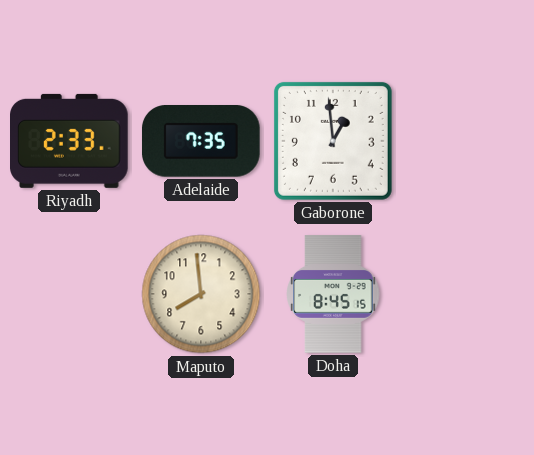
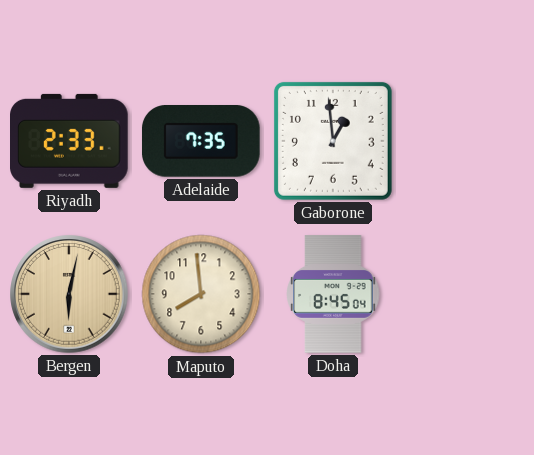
Bergen: none -> 6:02 (69, 294)
Doha: 8:45:15 -> 8:45:04 (333, 294)
